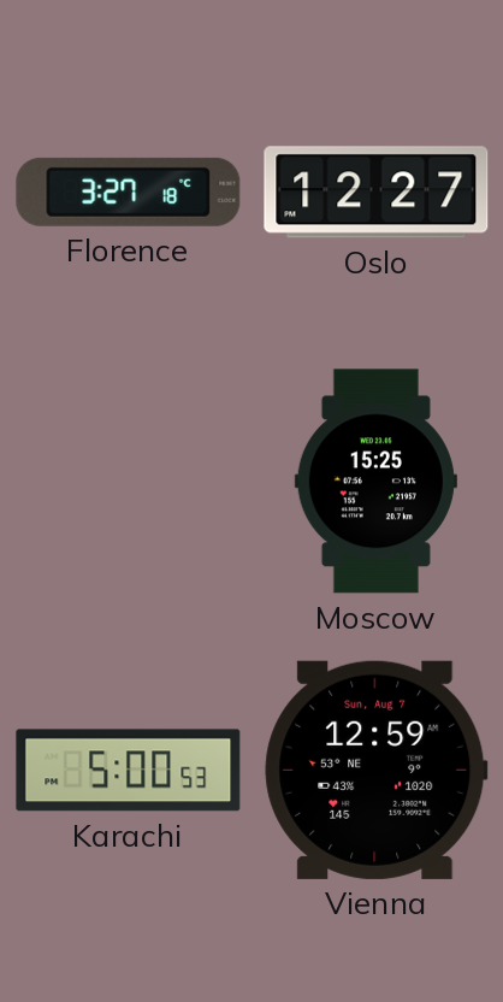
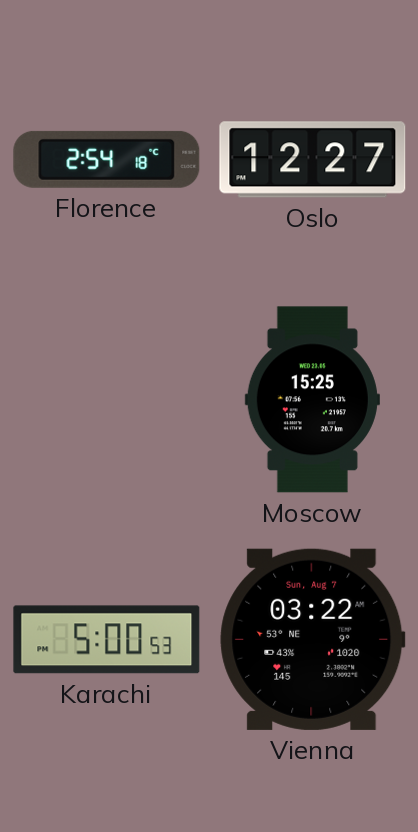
Florence: 3:27 -> 2:54 (107, 159)
Vienna: 12:59 -> 03:22 (313, 639)
